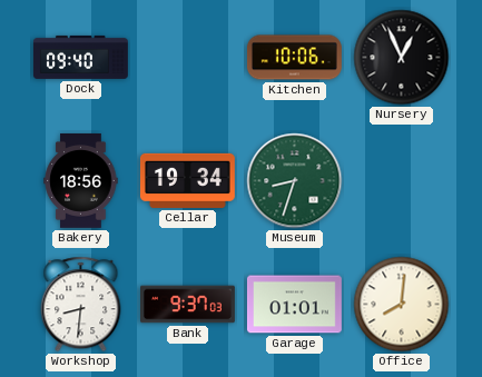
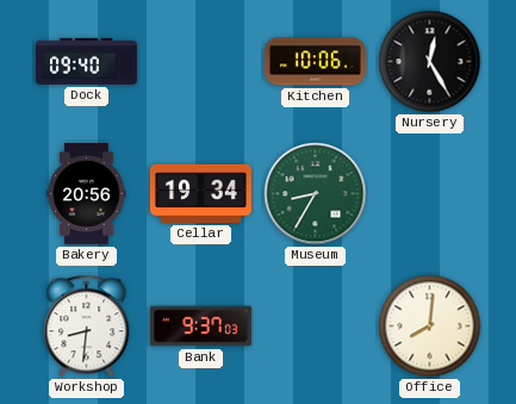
Nursery: 12:56 -> 12:25 (430, 62)
Bakery: 18:56 -> 20:56 (87, 194)
Museum: 8:33 -> 8:35 (316, 194)
Garage: 01:01 -> none (294, 305)
